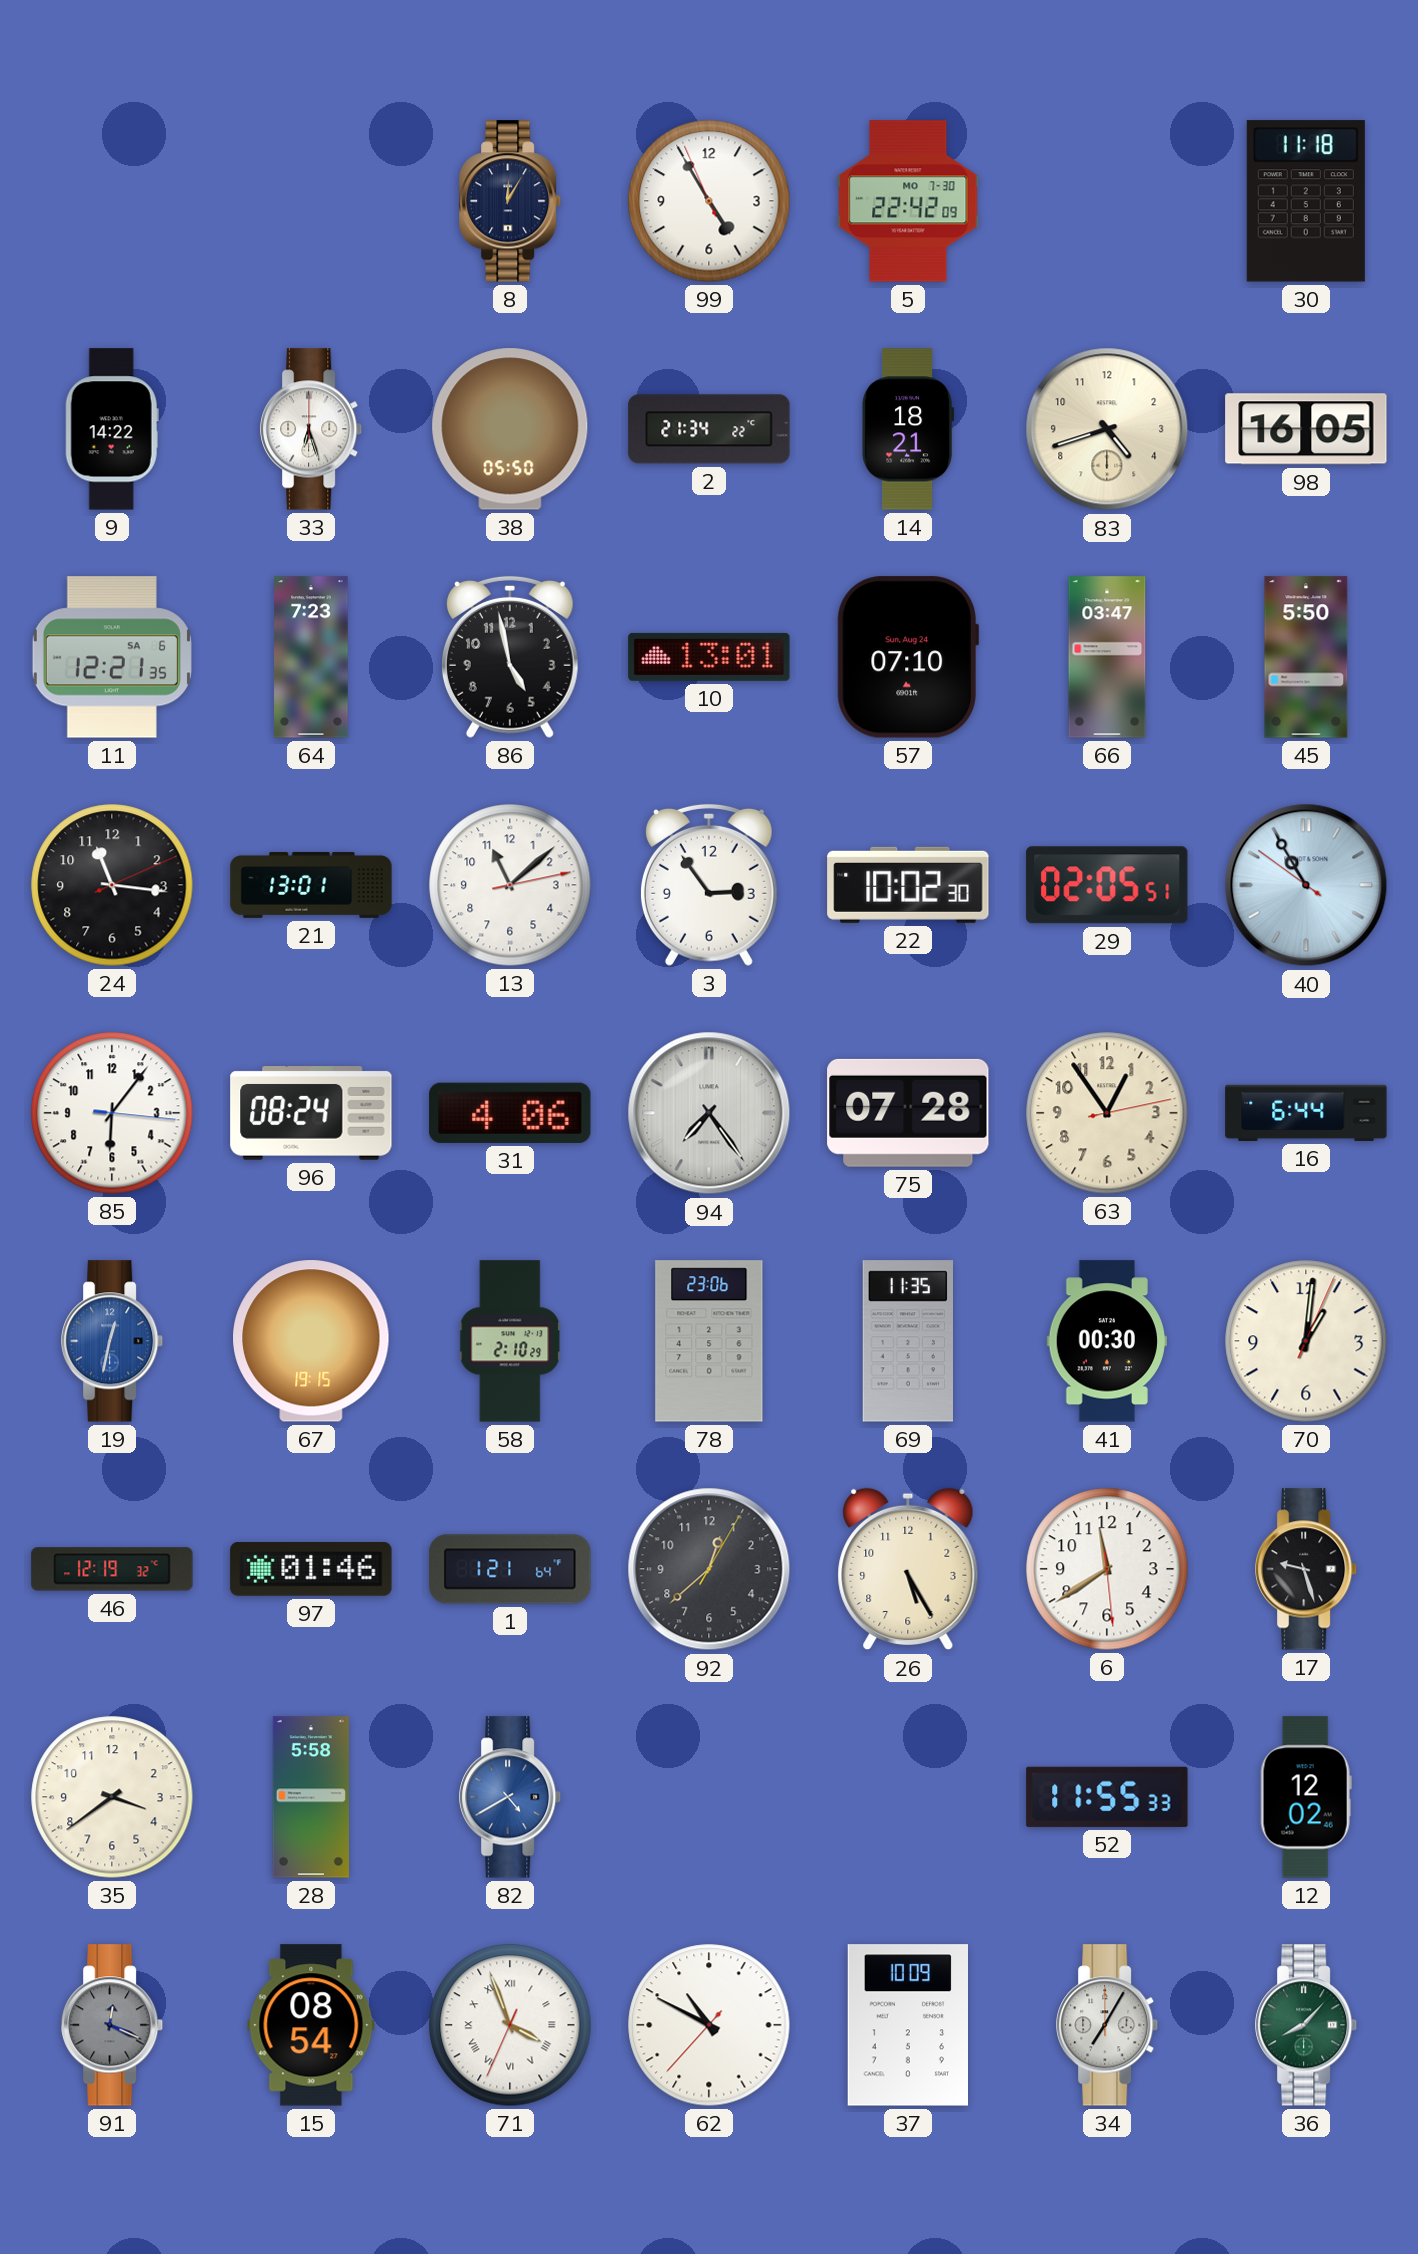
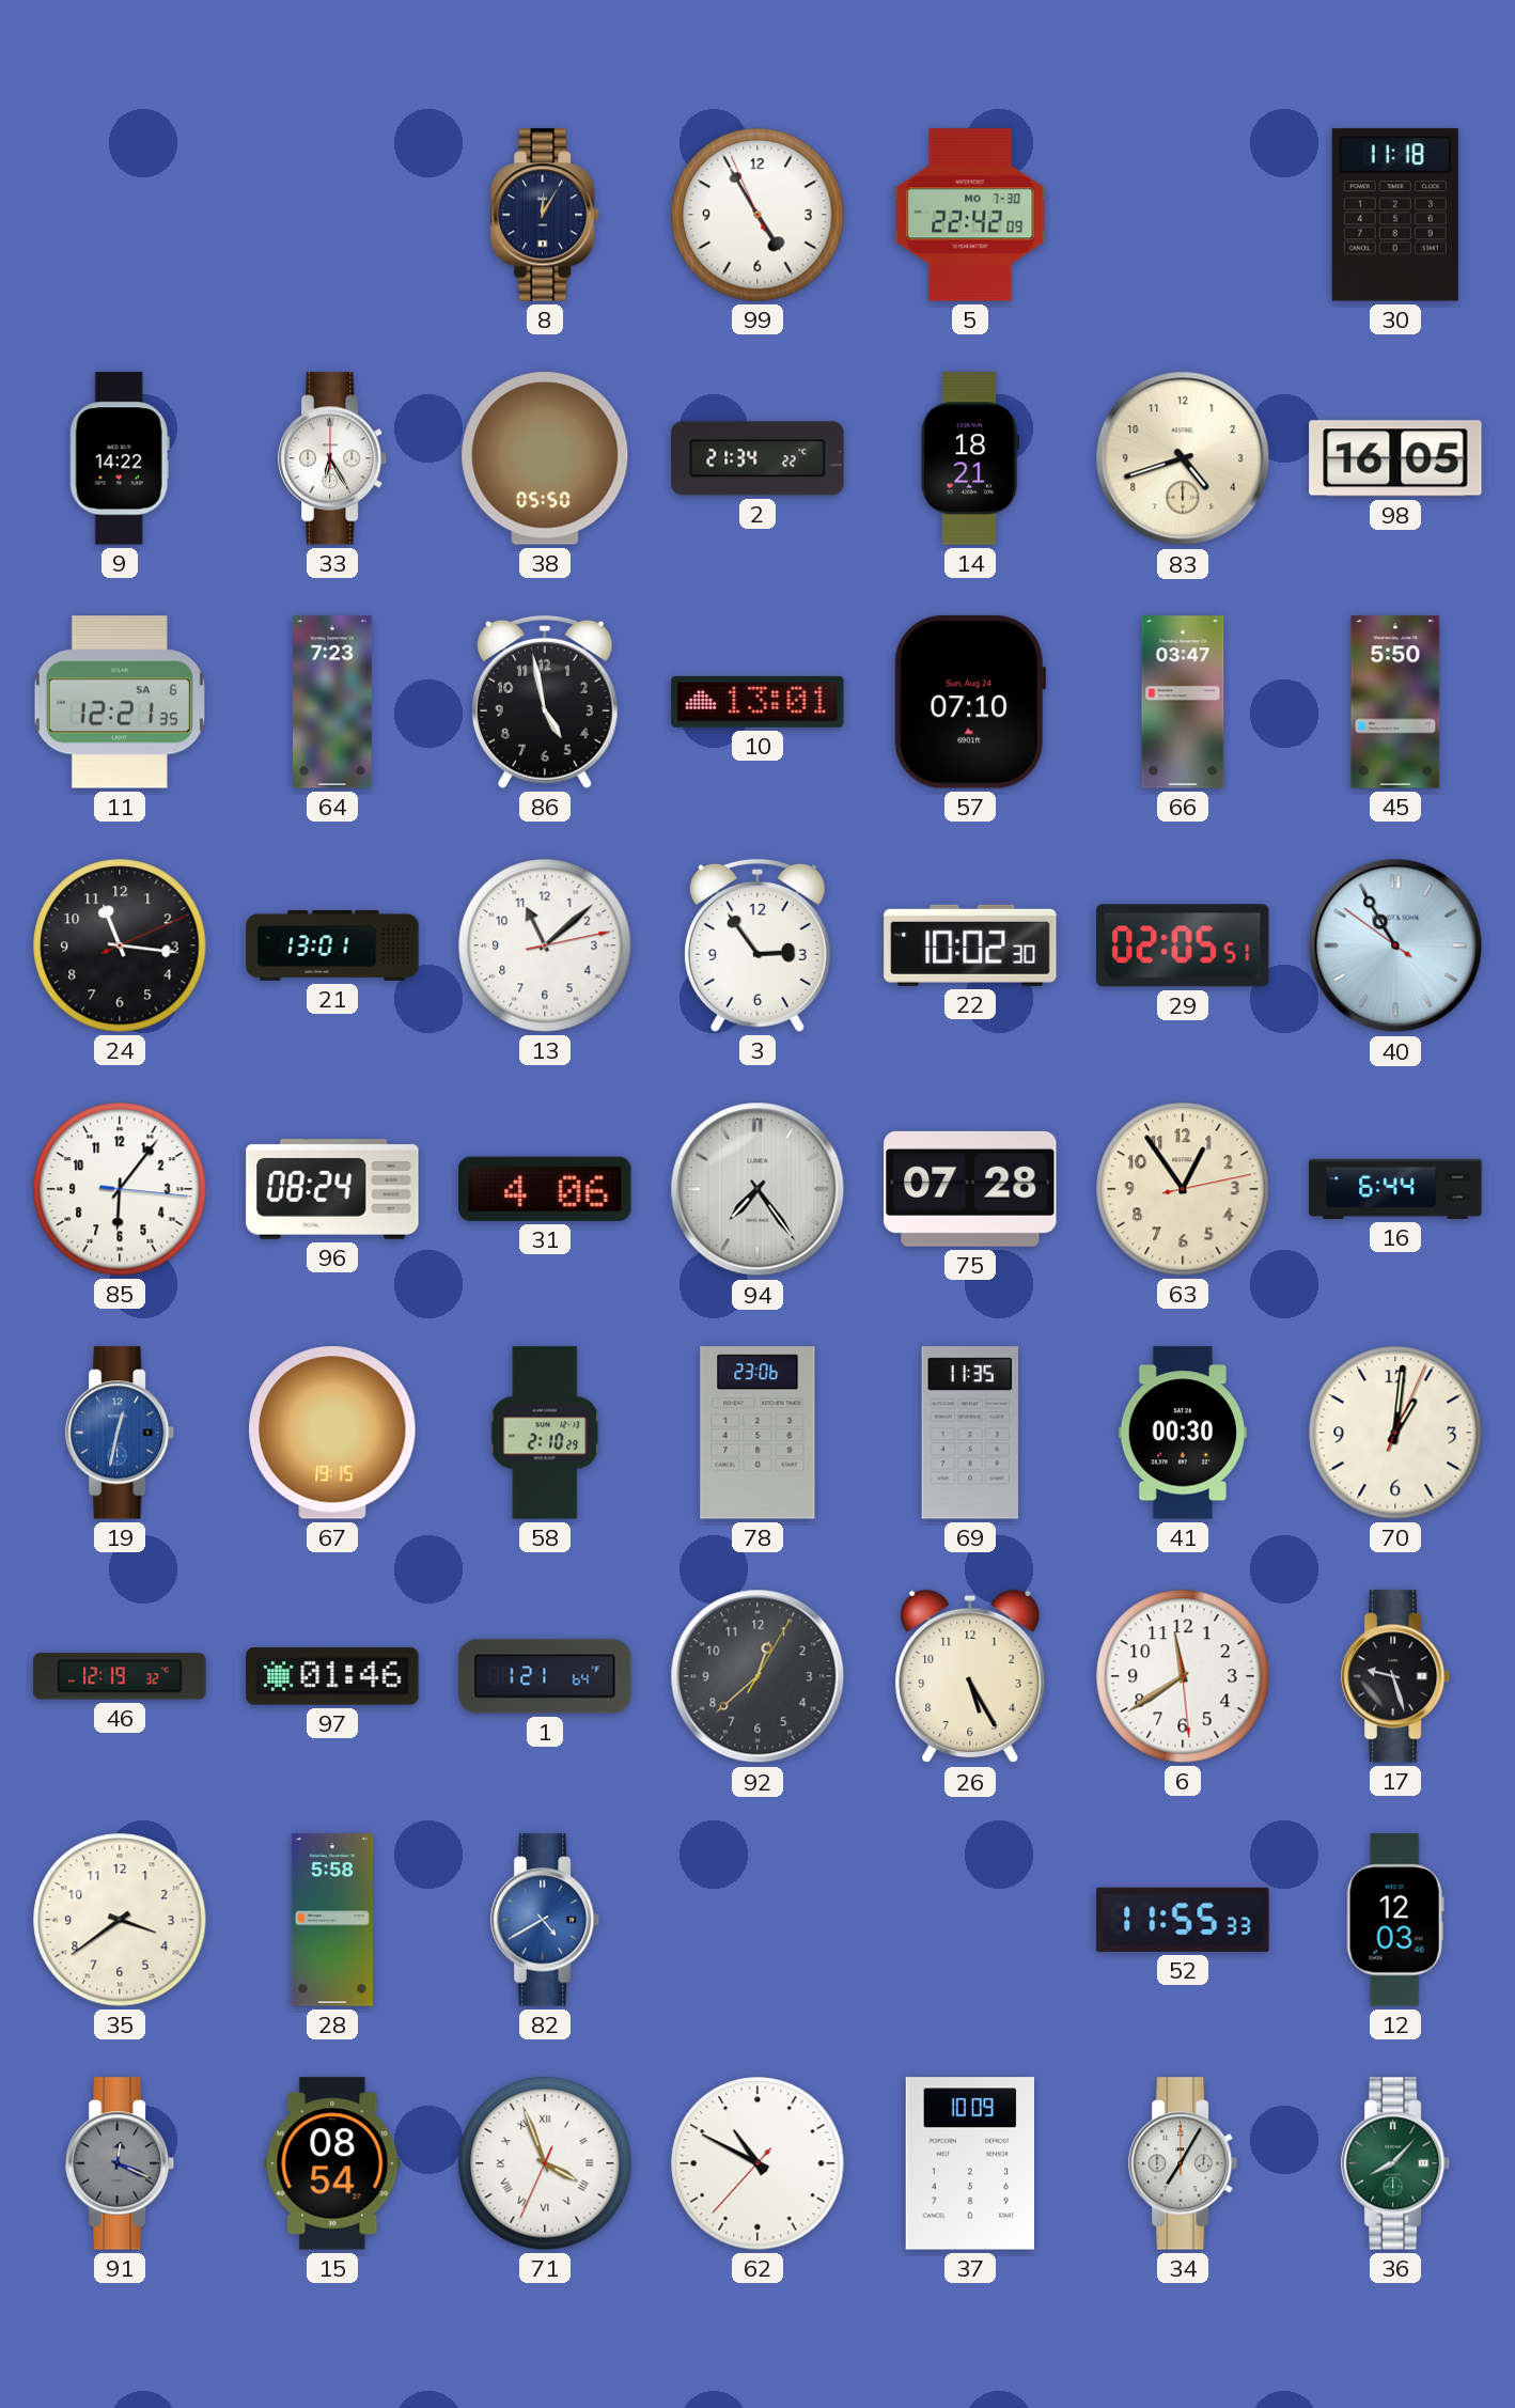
33: 6:27 -> 6:25 (333, 458)
12: 12:02 -> 12:03 (1395, 1920)
